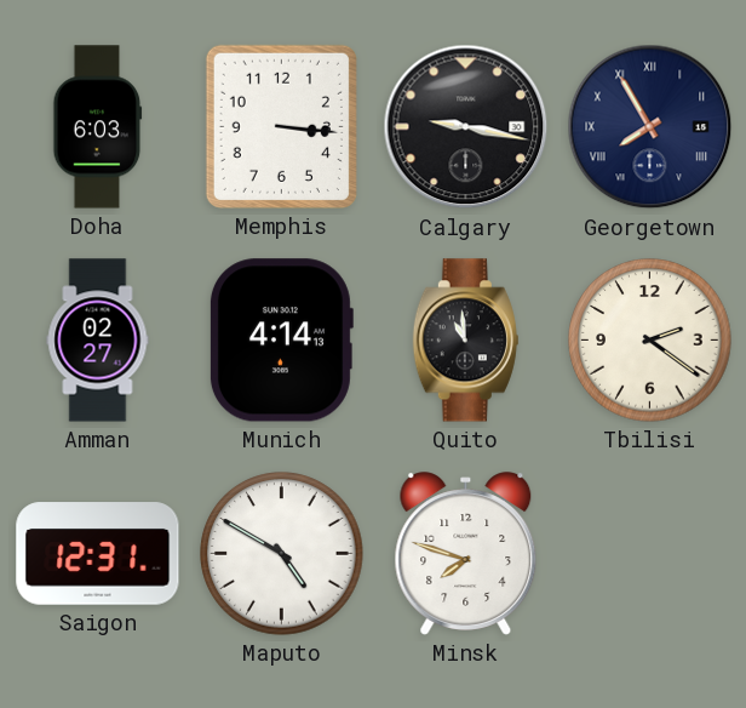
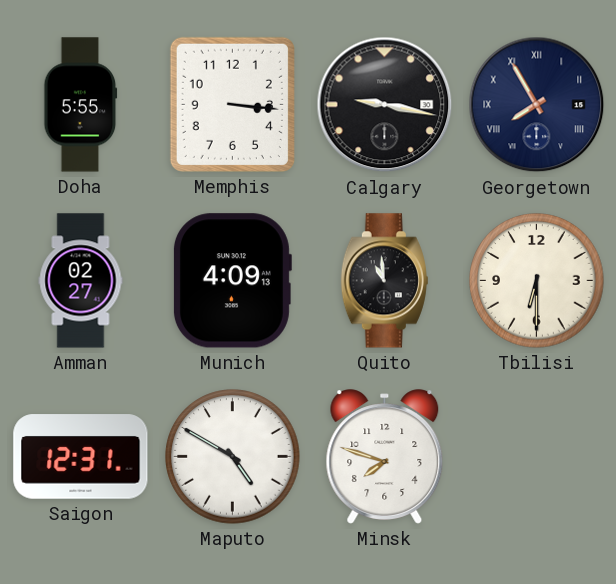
Doha: 6:03 -> 5:55 (81, 105)
Munich: 4:14 -> 4:09 (232, 281)
Tbilisi: 2:21 -> 6:30 (537, 281)
